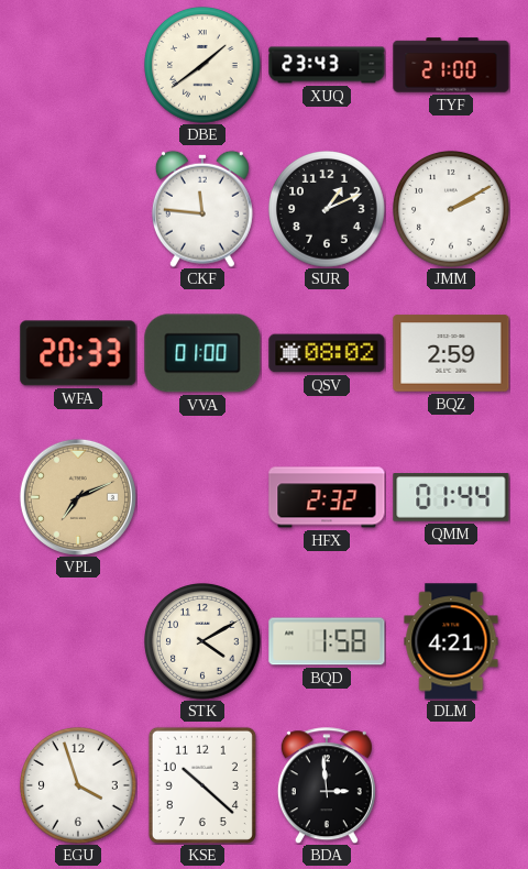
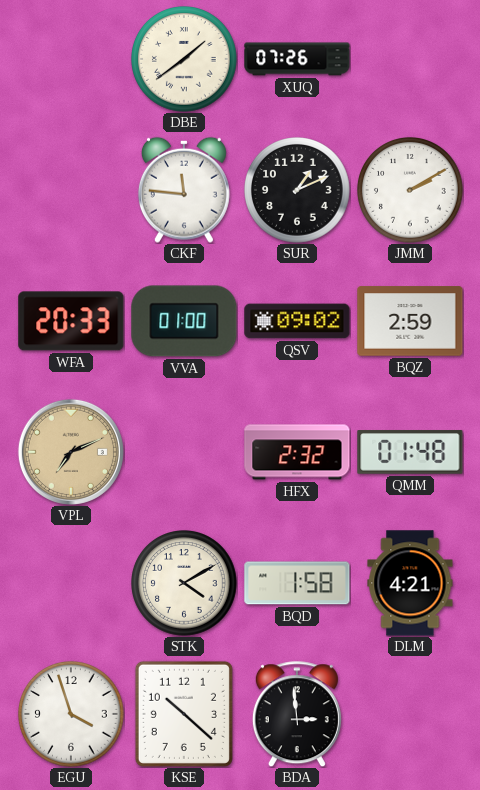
XUQ: 23:43 -> 07:26 (297, 59)
TYF: 21:00 -> none (451, 65)
QSV: 08:02 -> 09:02 (297, 321)
QMM: 01:44 -> 01:48 (410, 452)
